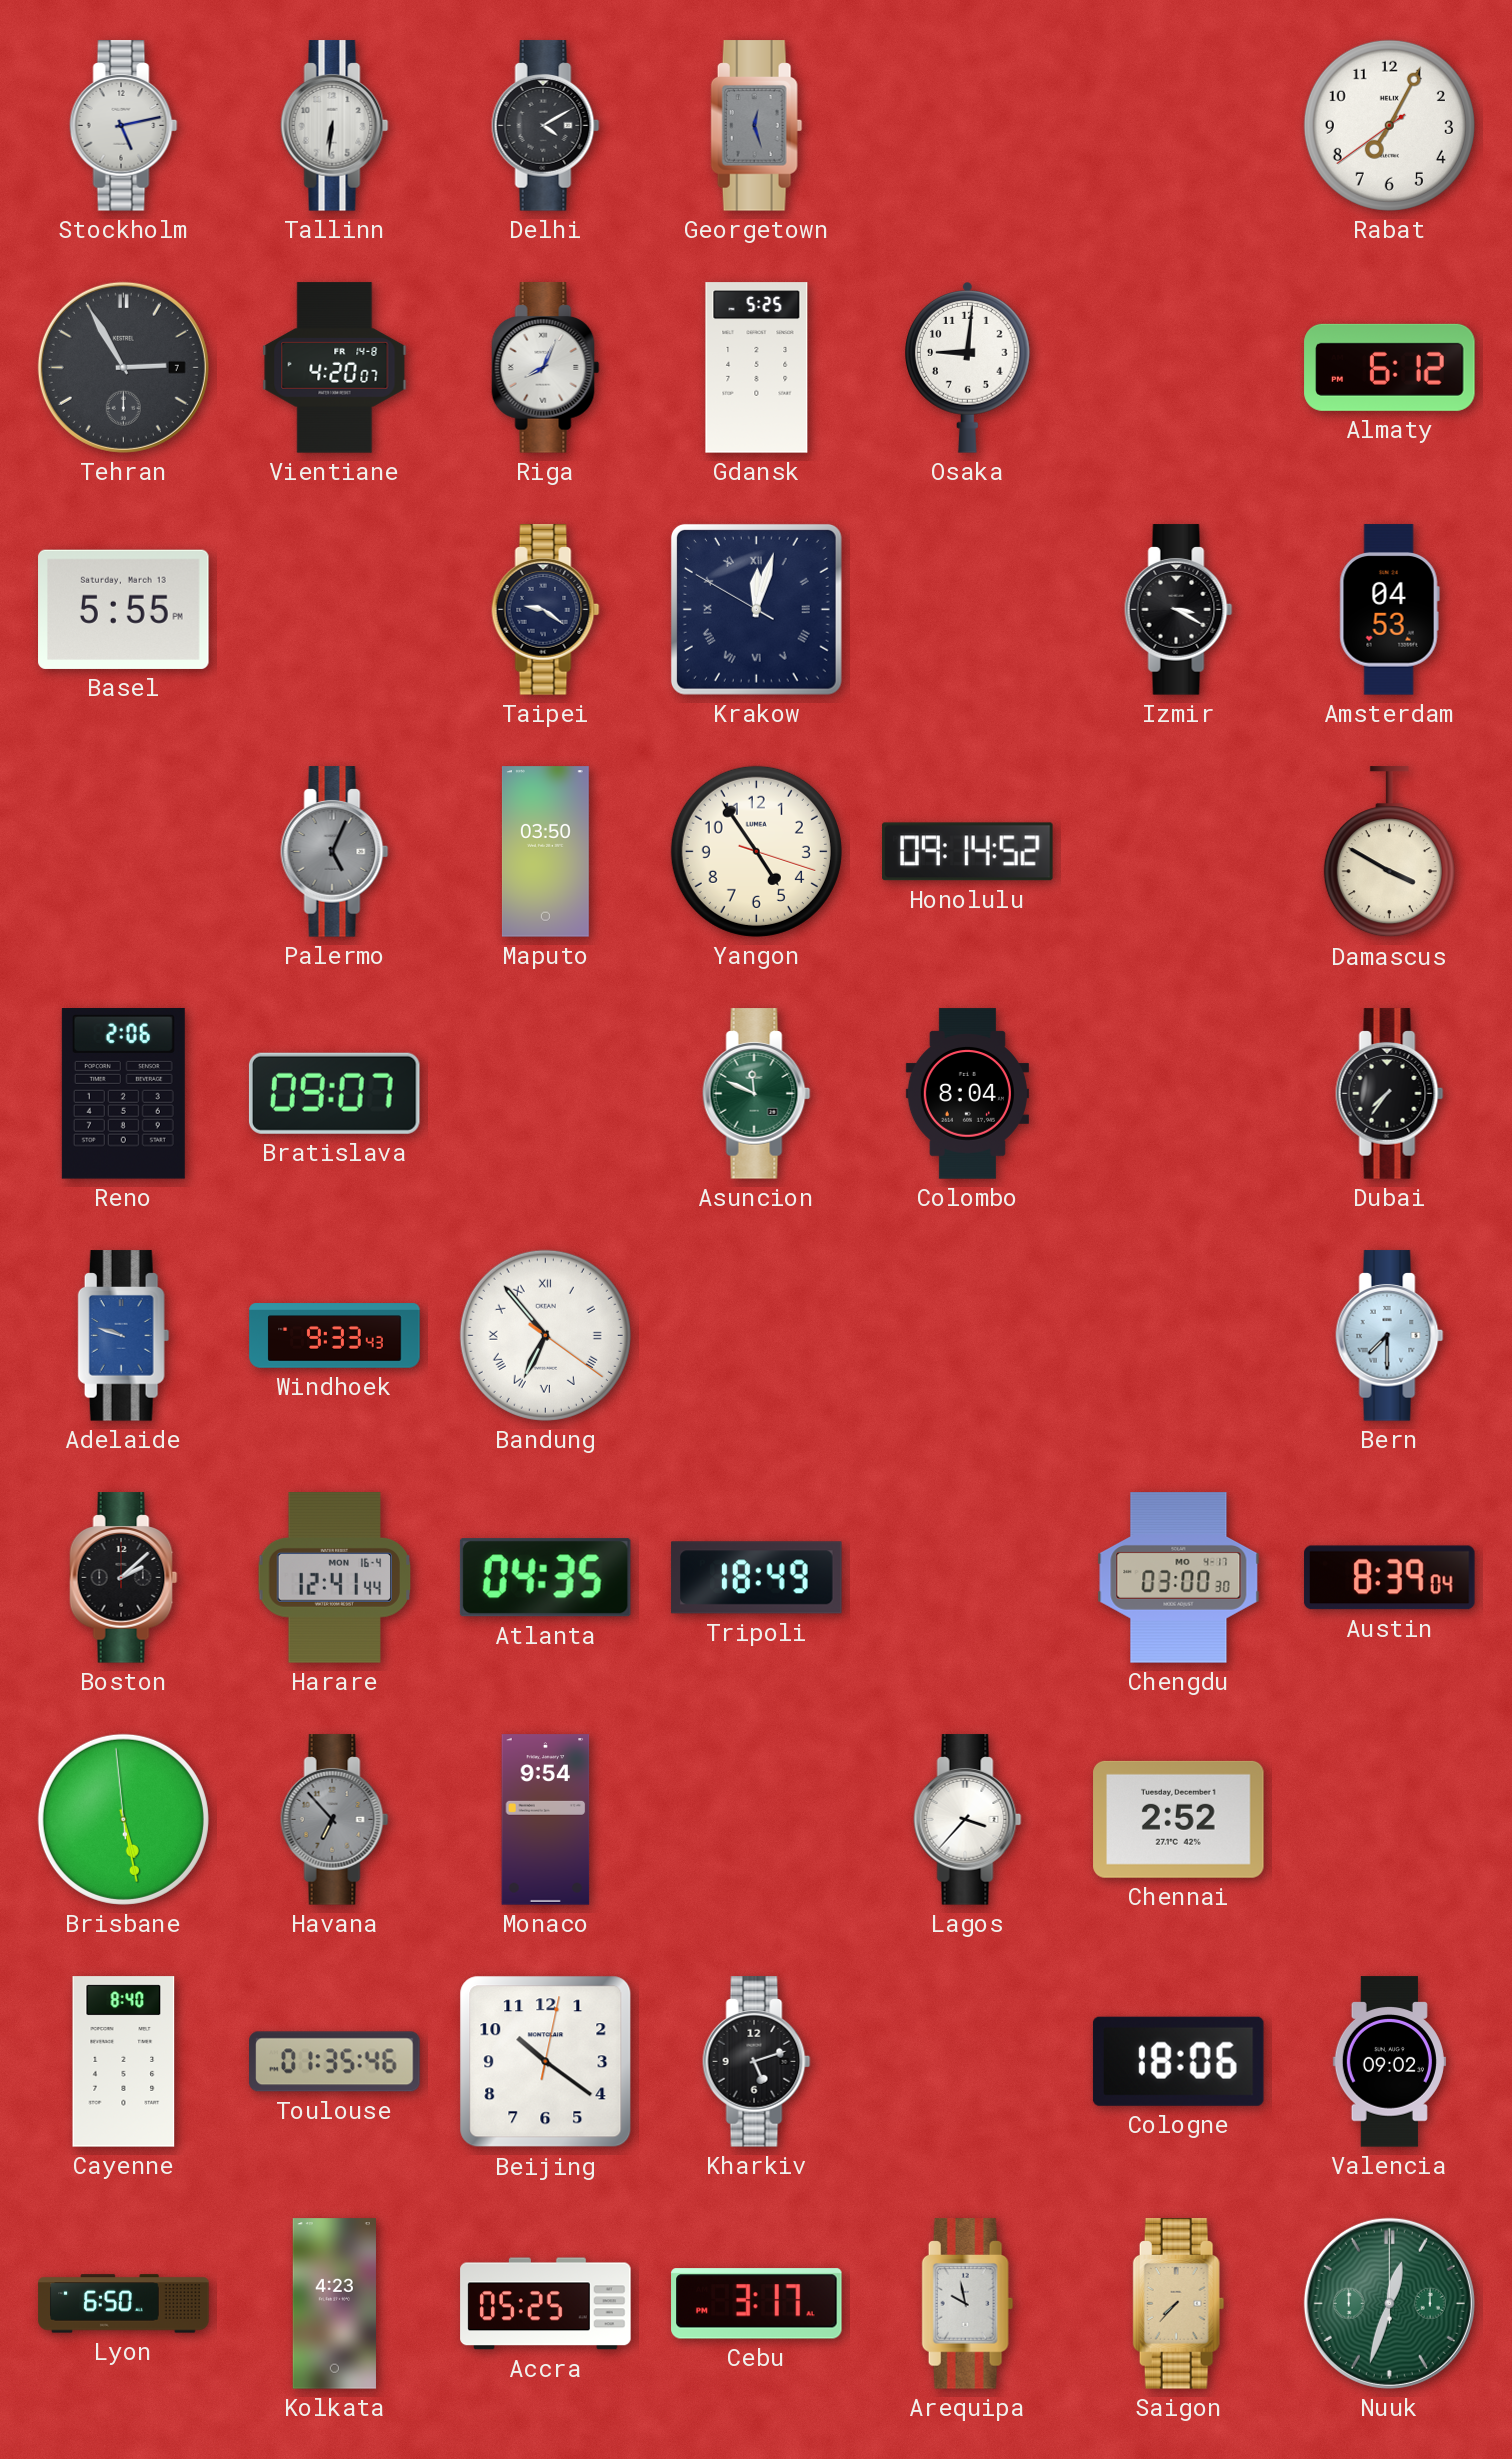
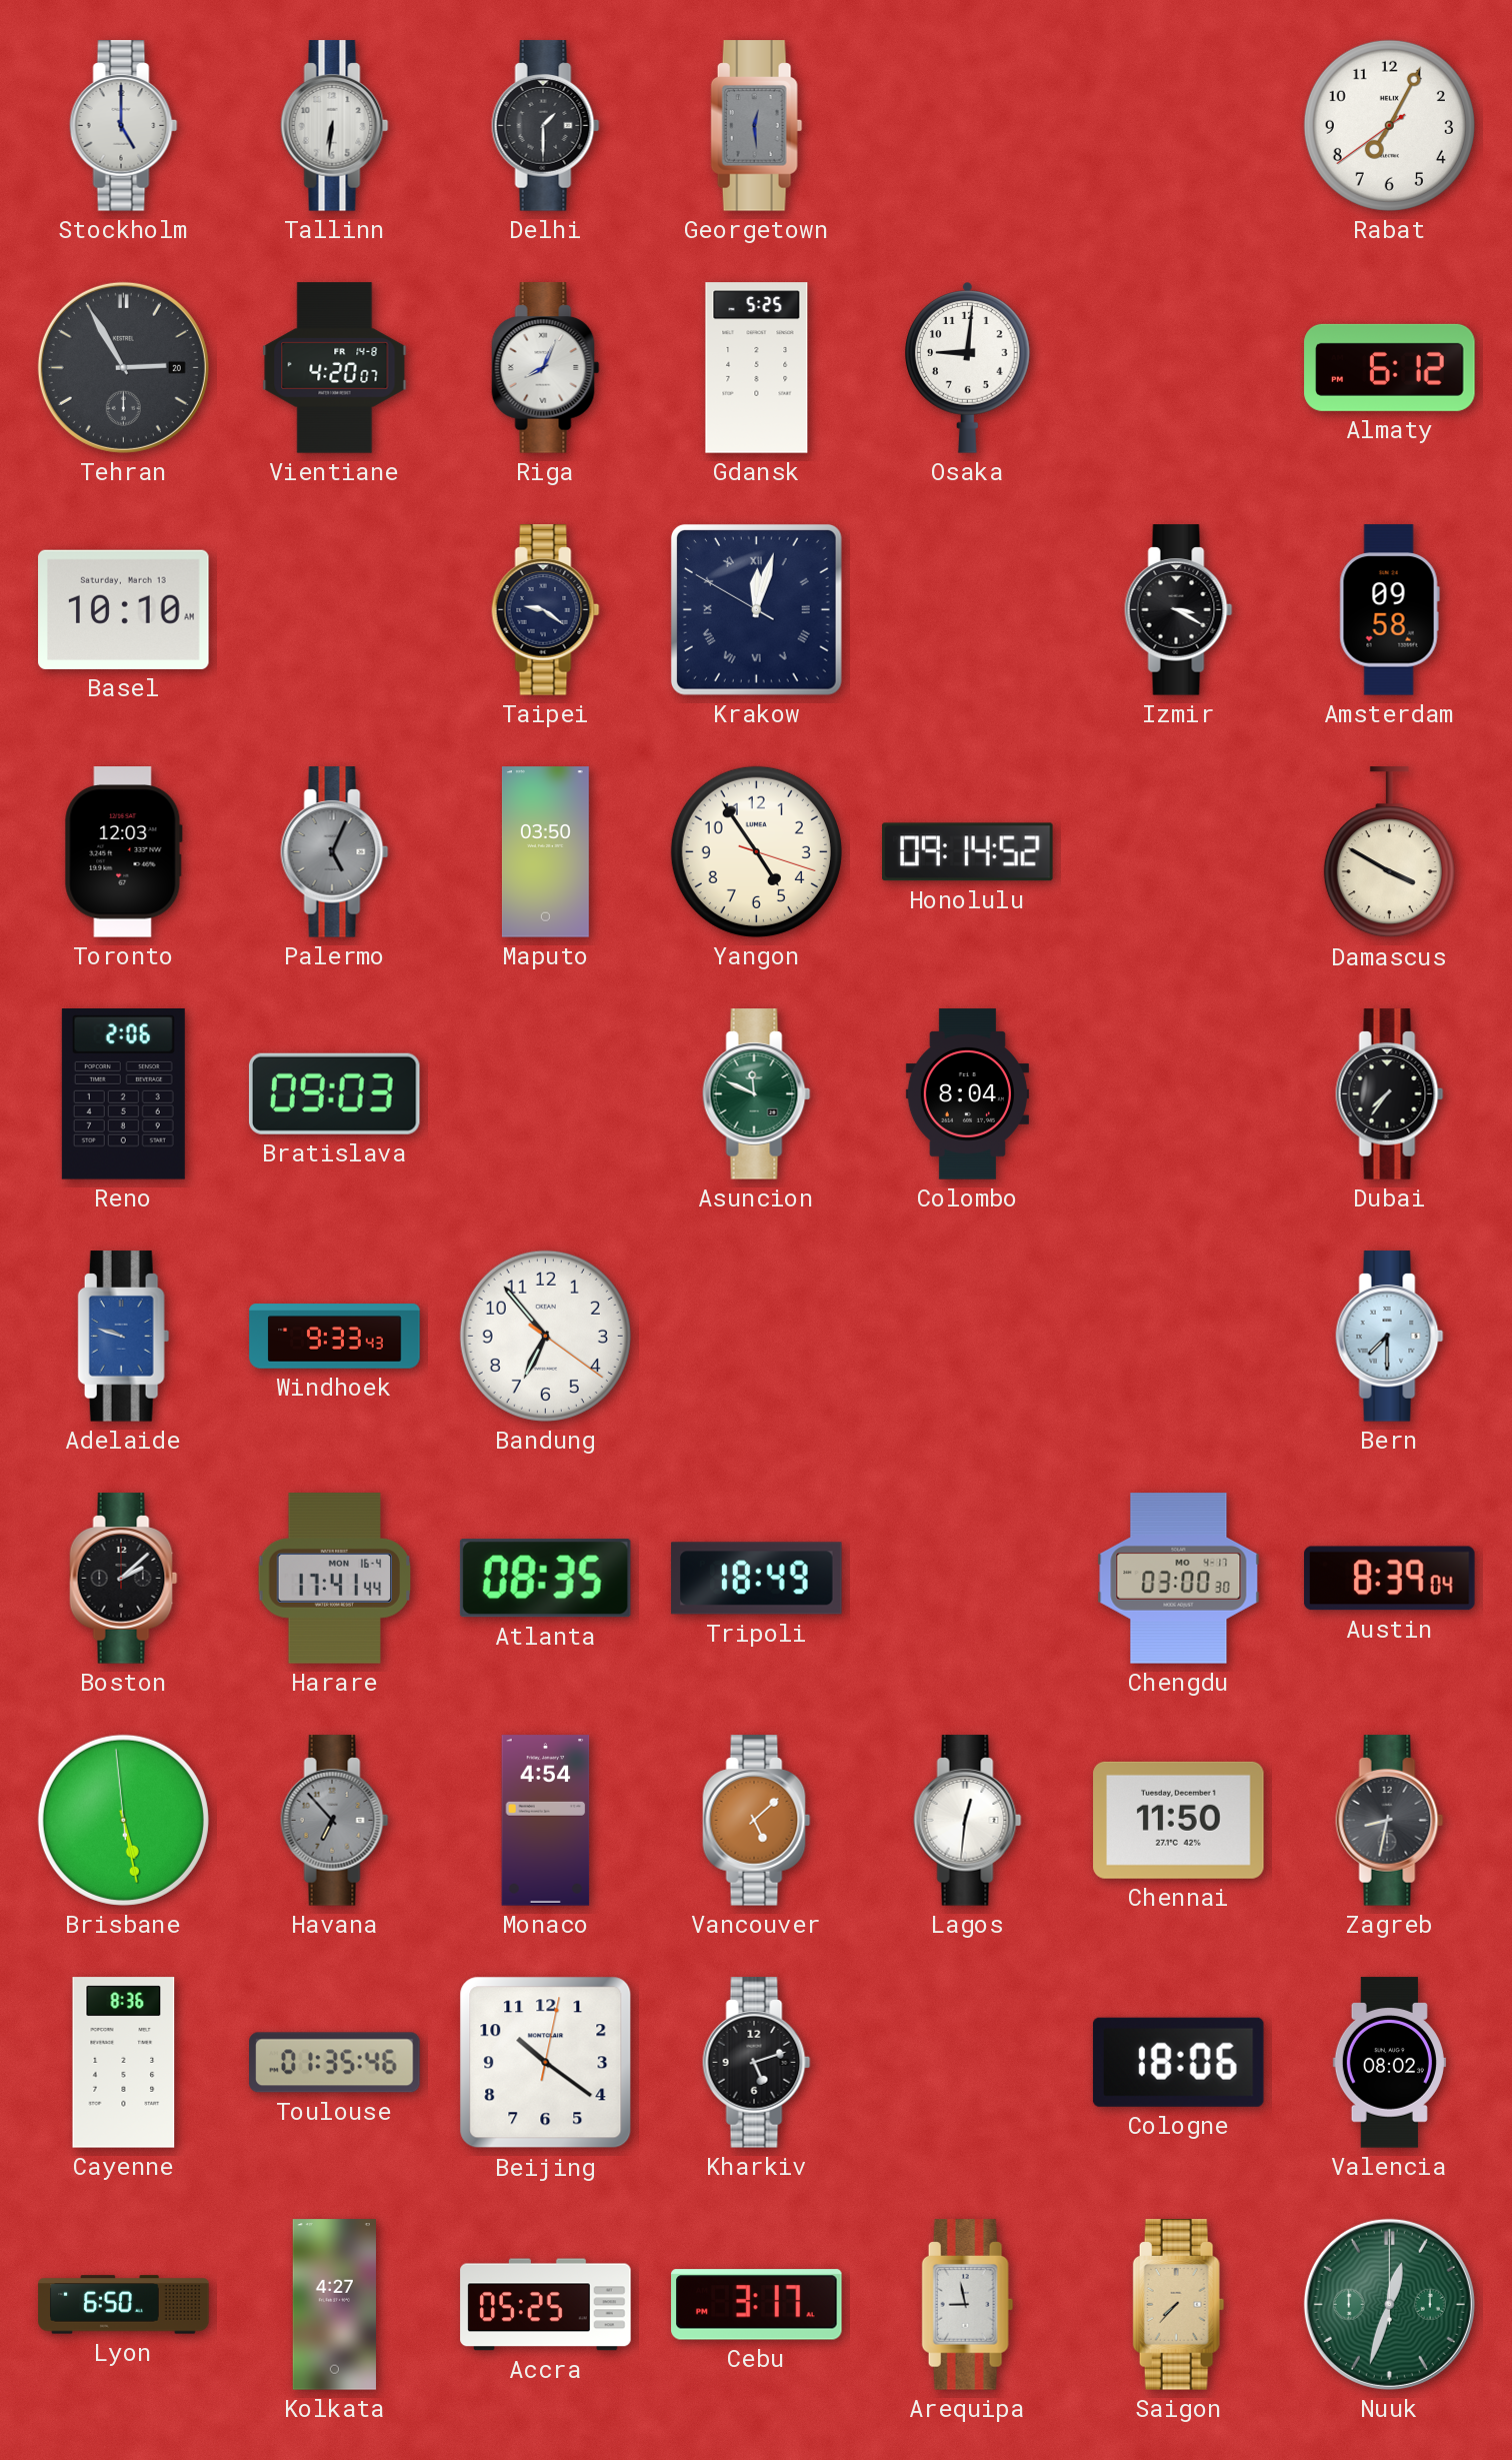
Stockholm: 5:13 -> 5:00 (124, 126)
Delhi: 4:10 -> 1:30 (546, 126)
Georgetown: 12:27 -> 12:29 (757, 126)
Tehran date: 7 -> 20 (123, 367)
Basel: 5:55 -> 10:10 (124, 609)
Amsterdam: 04:53 -> 09:58 (1389, 610)
Toronto: none -> 12:03 (123, 852)
Bratislava: 09:07 -> 09:03 (334, 1093)
Bandung numerals: Roman -> Arabic (545, 1336)
Harare: 12:41 -> 17:41 (335, 1579)
Atlanta: 04:35 -> 08:35 (545, 1579)
Monaco: 9:54 -> 4:54 (546, 1821)
Vancouver: none -> 5:08 (757, 1821)
Lagos: 3:37 -> 12:31 (968, 1821)
Chennai: 2:52 -> 11:50 (1179, 1820)
Zagreb: none -> 8:32 (1390, 1821)
Cayenne: 8:40 -> 8:36 (124, 2063)
Valencia: 09:02 -> 08:02 (1389, 2063)
Kolkata: 4:23 -> 4:27 (334, 2305)
Arequipa: 9:58 -> 8:58 (968, 2305)
